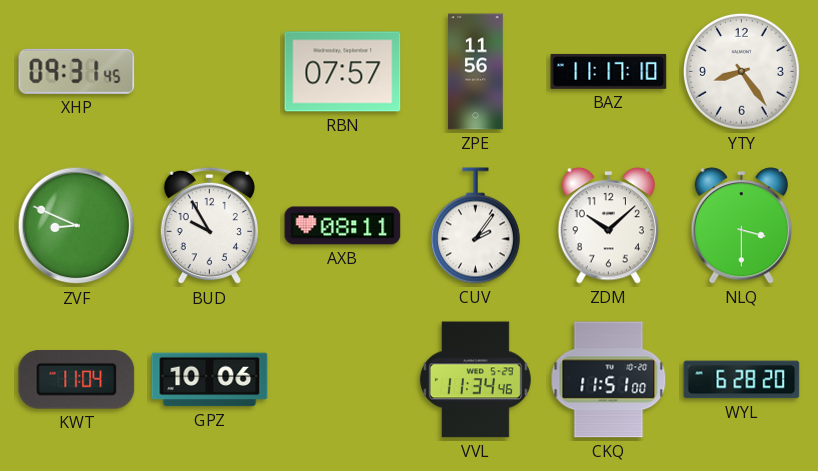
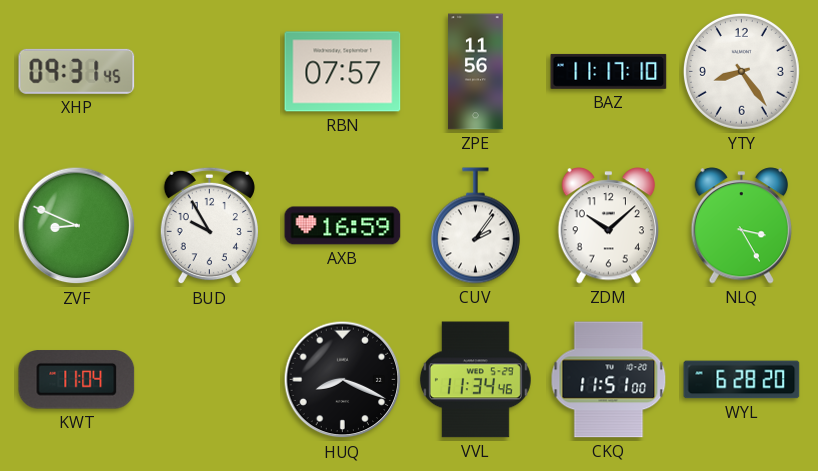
AXB: 08:11 -> 16:59 (343, 226)
NLQ: 3:30 -> 3:25 (741, 226)
GPZ: 10:06 -> none (210, 380)
HUQ: none -> 8:19 (343, 380)
